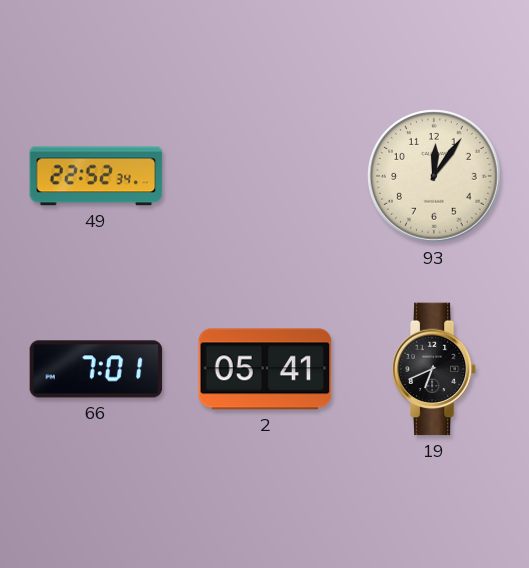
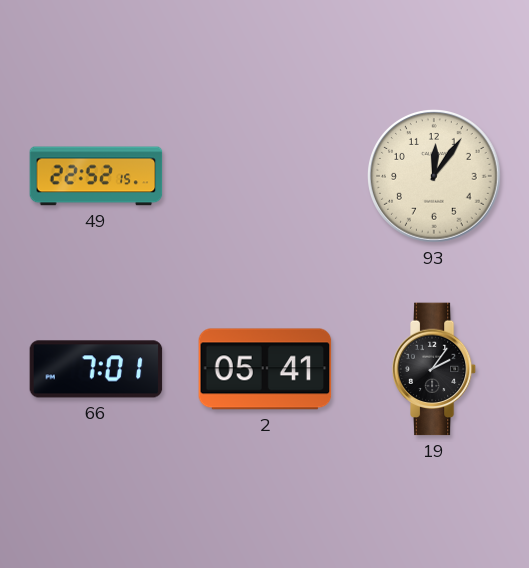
49: 22:52:34 -> 22:52:15 (96, 176)
19: 6:41 -> 2:06 (434, 369)
